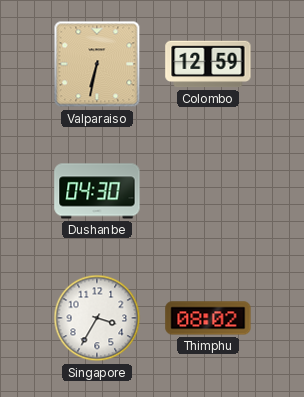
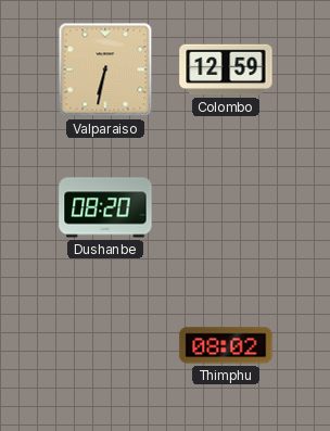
Dushanbe: 04:30 -> 08:20 (105, 207)
Singapore: 3:35 -> none (97, 318)
